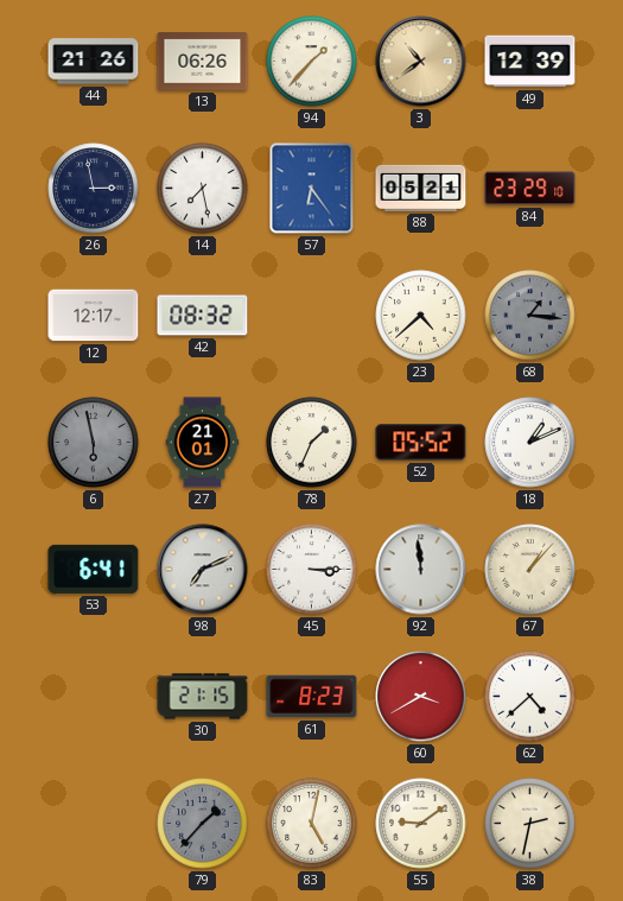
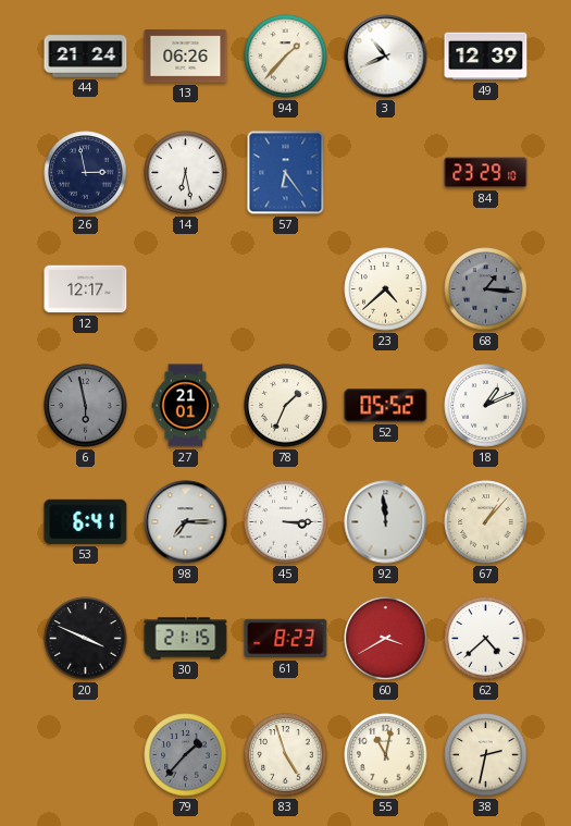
44: 21:26 -> 21:24 (86, 57)
3: 10:39 -> 10:41 (386, 57)
3 dial: champagne -> white (386, 57)
14: 7:28 -> 6:28 (186, 173)
88: 05:21 -> none (421, 188)
42: 08:32 -> none (203, 316)
98: 7:11 -> 7:15 (186, 522)
20: none -> 3:49 (86, 639)
83: 5:02 -> 4:57 (286, 755)
55: 9:09 -> 11:02 (386, 755)
